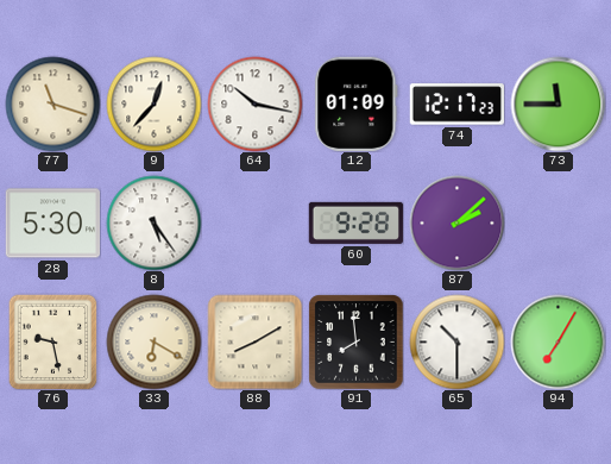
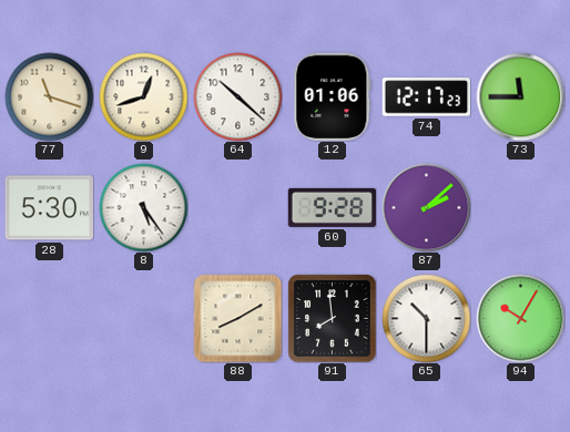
9: 12:37 -> 12:42 (143, 96)
64: 10:17 -> 10:22 (237, 96)
12: 01:09 -> 01:06 (333, 96)
76: 9:28 -> none (53, 341)
33: 6:20 -> none (153, 341)
94: 7:05 -> 10:05 (520, 318)
